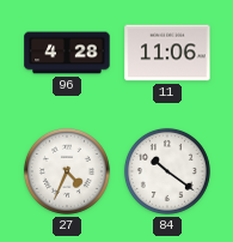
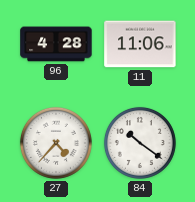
27: 4:34 -> 4:37 (56, 143)
